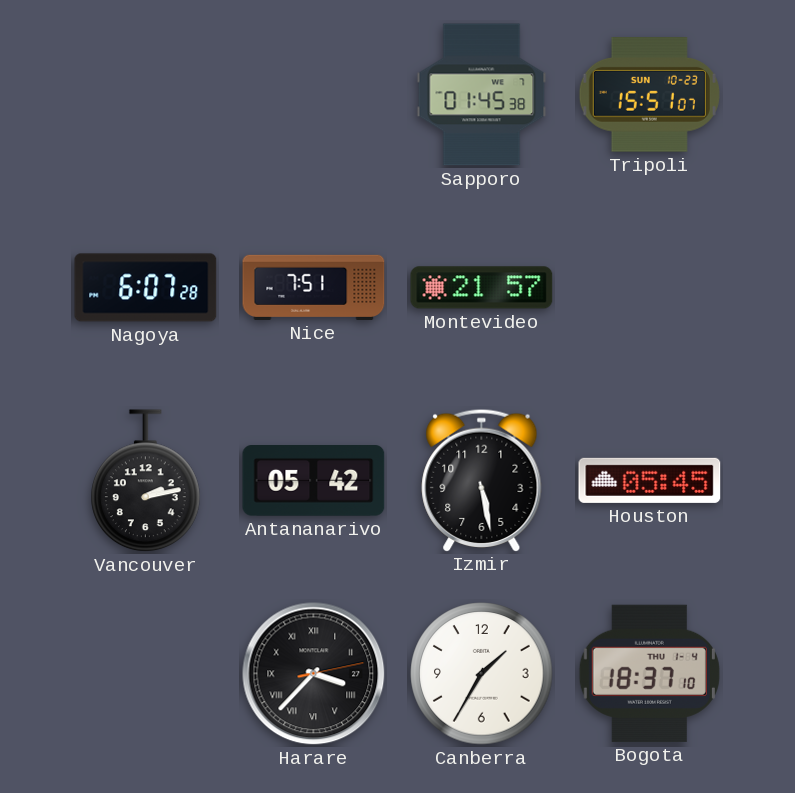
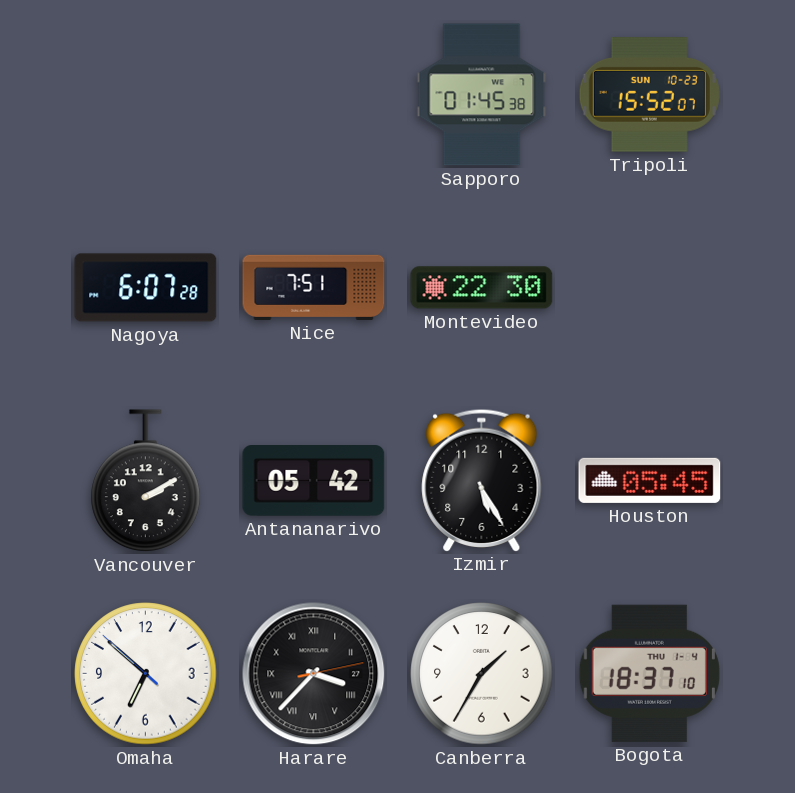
Tripoli: 15:51 -> 15:52 (649, 95)
Montevideo: 21:57 -> 22:30 (482, 288)
Vancouver: 2:13 -> 2:10 (146, 481)
Izmir: 5:28 -> 5:25 (482, 480)
Omaha: none -> 6:51 (146, 674)
